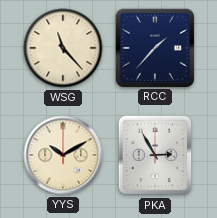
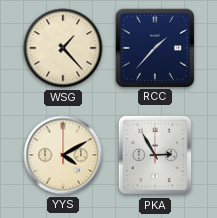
WSG: 11:23 -> 1:23 (63, 48)
YYS: 10:10 -> 4:10 (63, 155)
